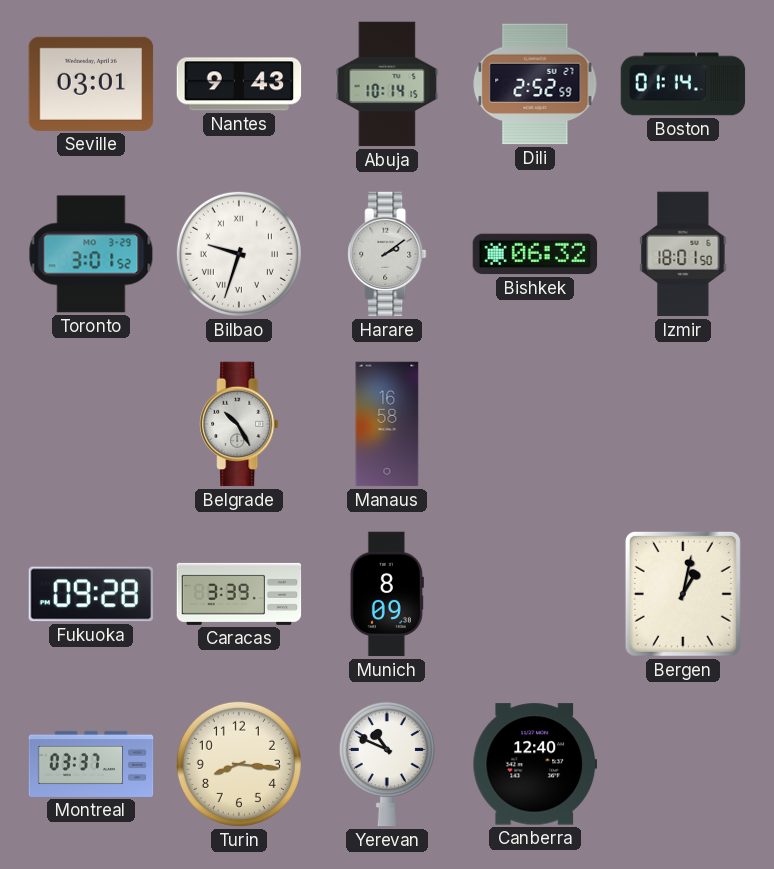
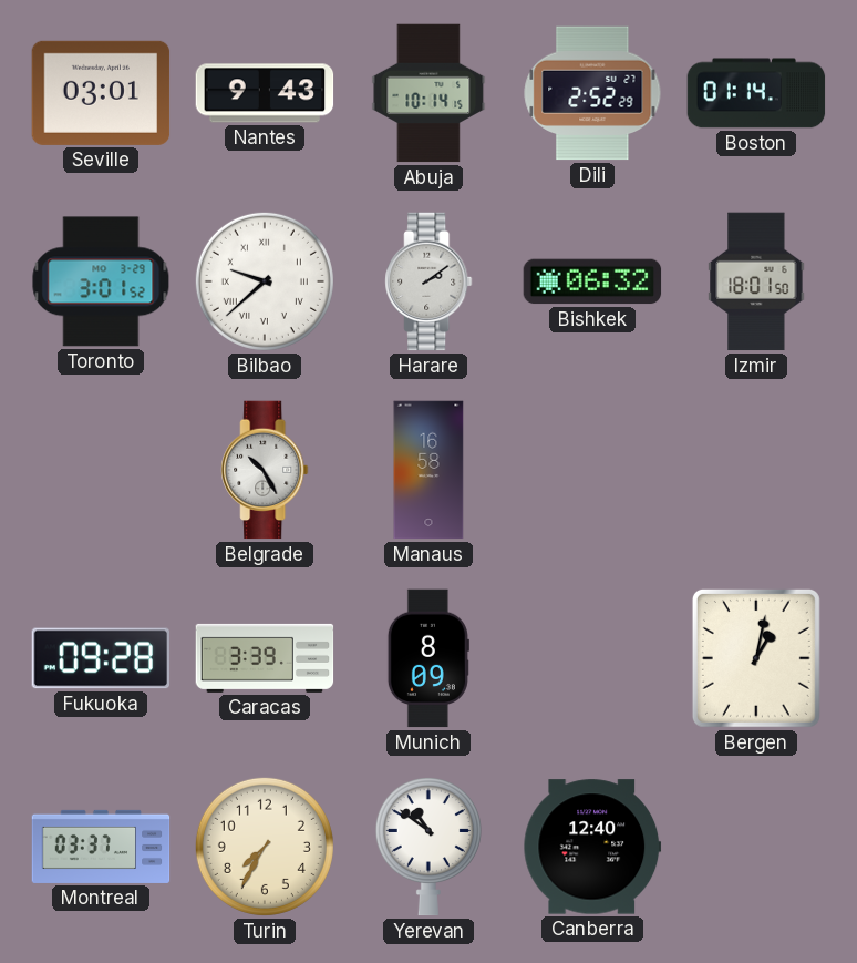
Dili: 2:52:59 -> 2:52:29 (592, 93)
Bilbao: 9:33 -> 9:38 (265, 281)
Turin: 8:16 -> 7:35 (265, 847)
Yerevan: 10:49 -> 10:51 (428, 847)
